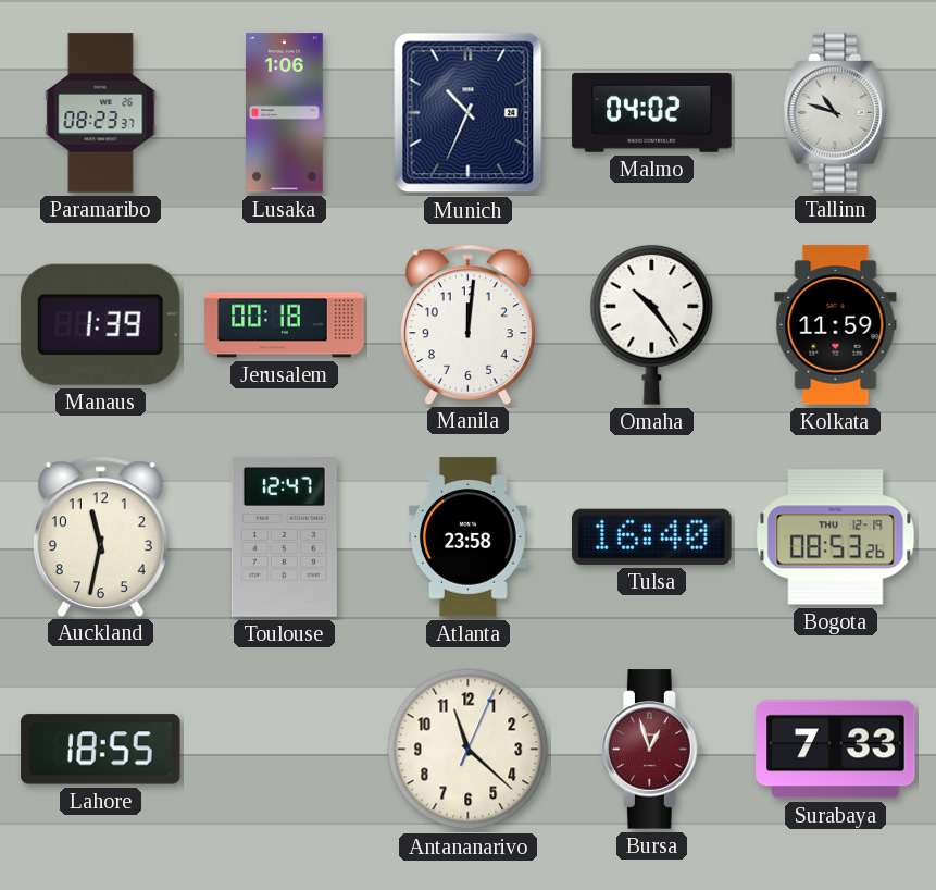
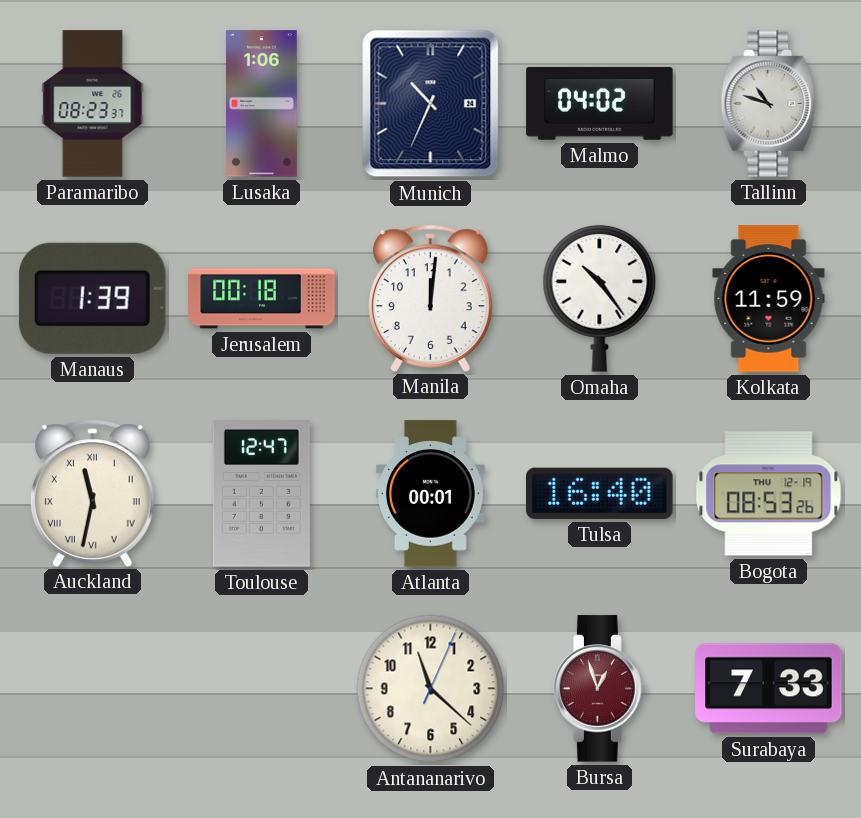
Auckland numerals: Arabic -> Roman (92, 493)
Atlanta: 23:58 -> 00:01 (431, 494)
Lahore: 18:55 -> none (101, 750)
